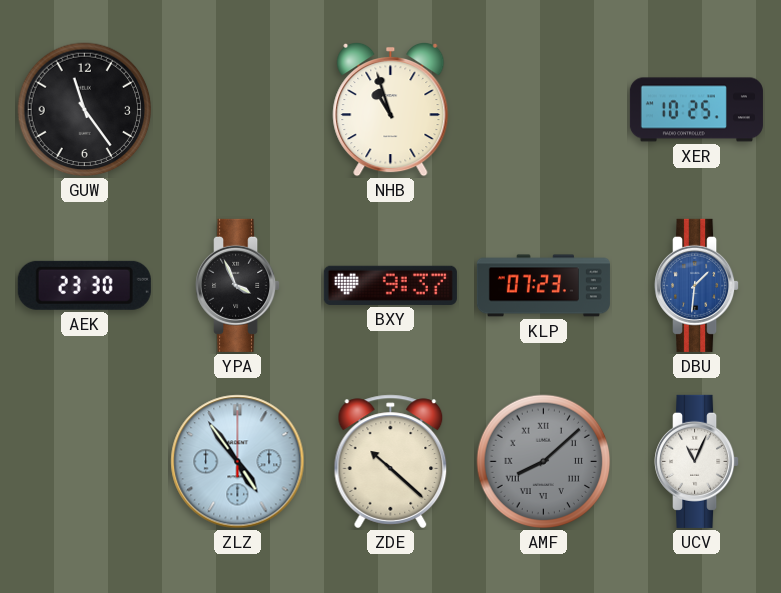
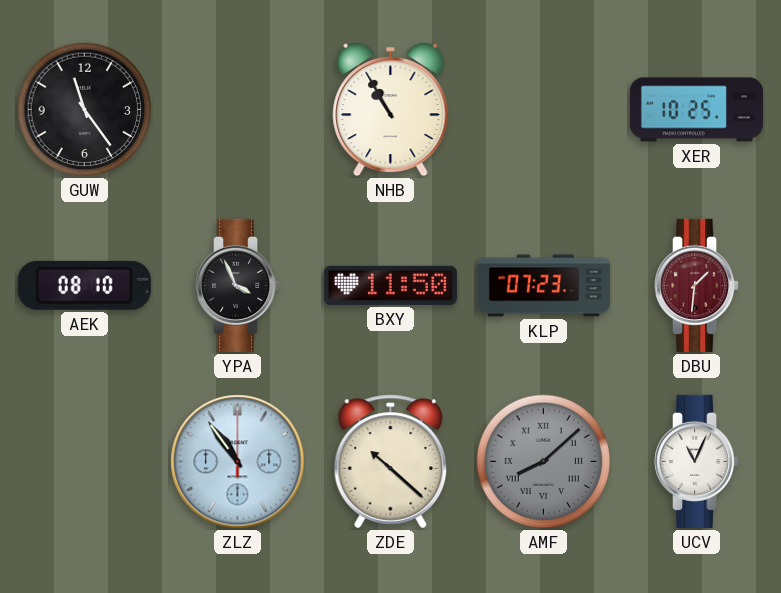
NHB: 10:57 -> 10:55 (391, 109)
AEK: 23:30 -> 08:10 (84, 285)
BXY: 9:37 -> 11:50 (390, 285)
DBU dial: blue -> burgundy (697, 285)
ZLZ: 4:54 -> 10:54 (238, 462)
